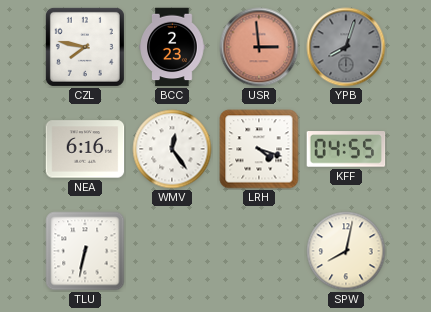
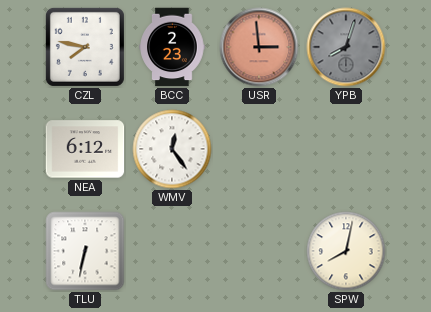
NEA: 6:16 -> 6:12 (85, 149)
LRH: 4:18 -> none (259, 149)
KFF: 04:55 -> none (346, 149)
